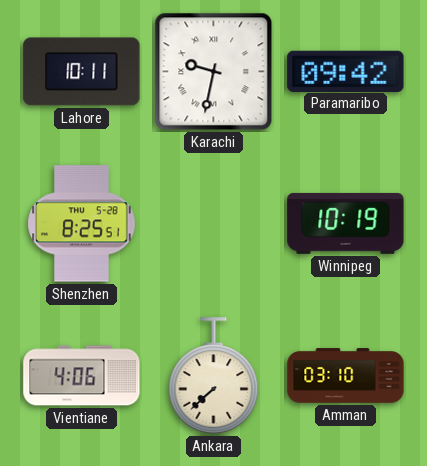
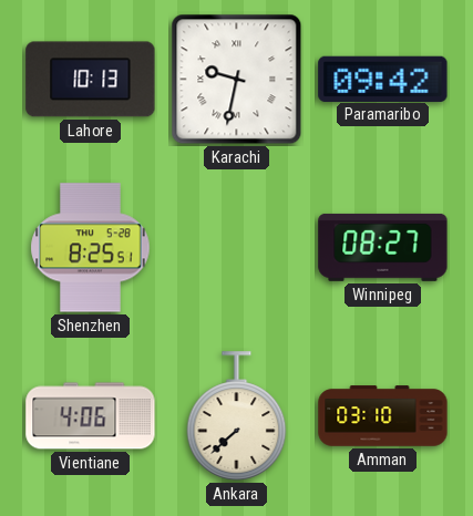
Lahore: 10:11 -> 10:13 (91, 80)
Winnipeg: 10:19 -> 08:27 (383, 247)
